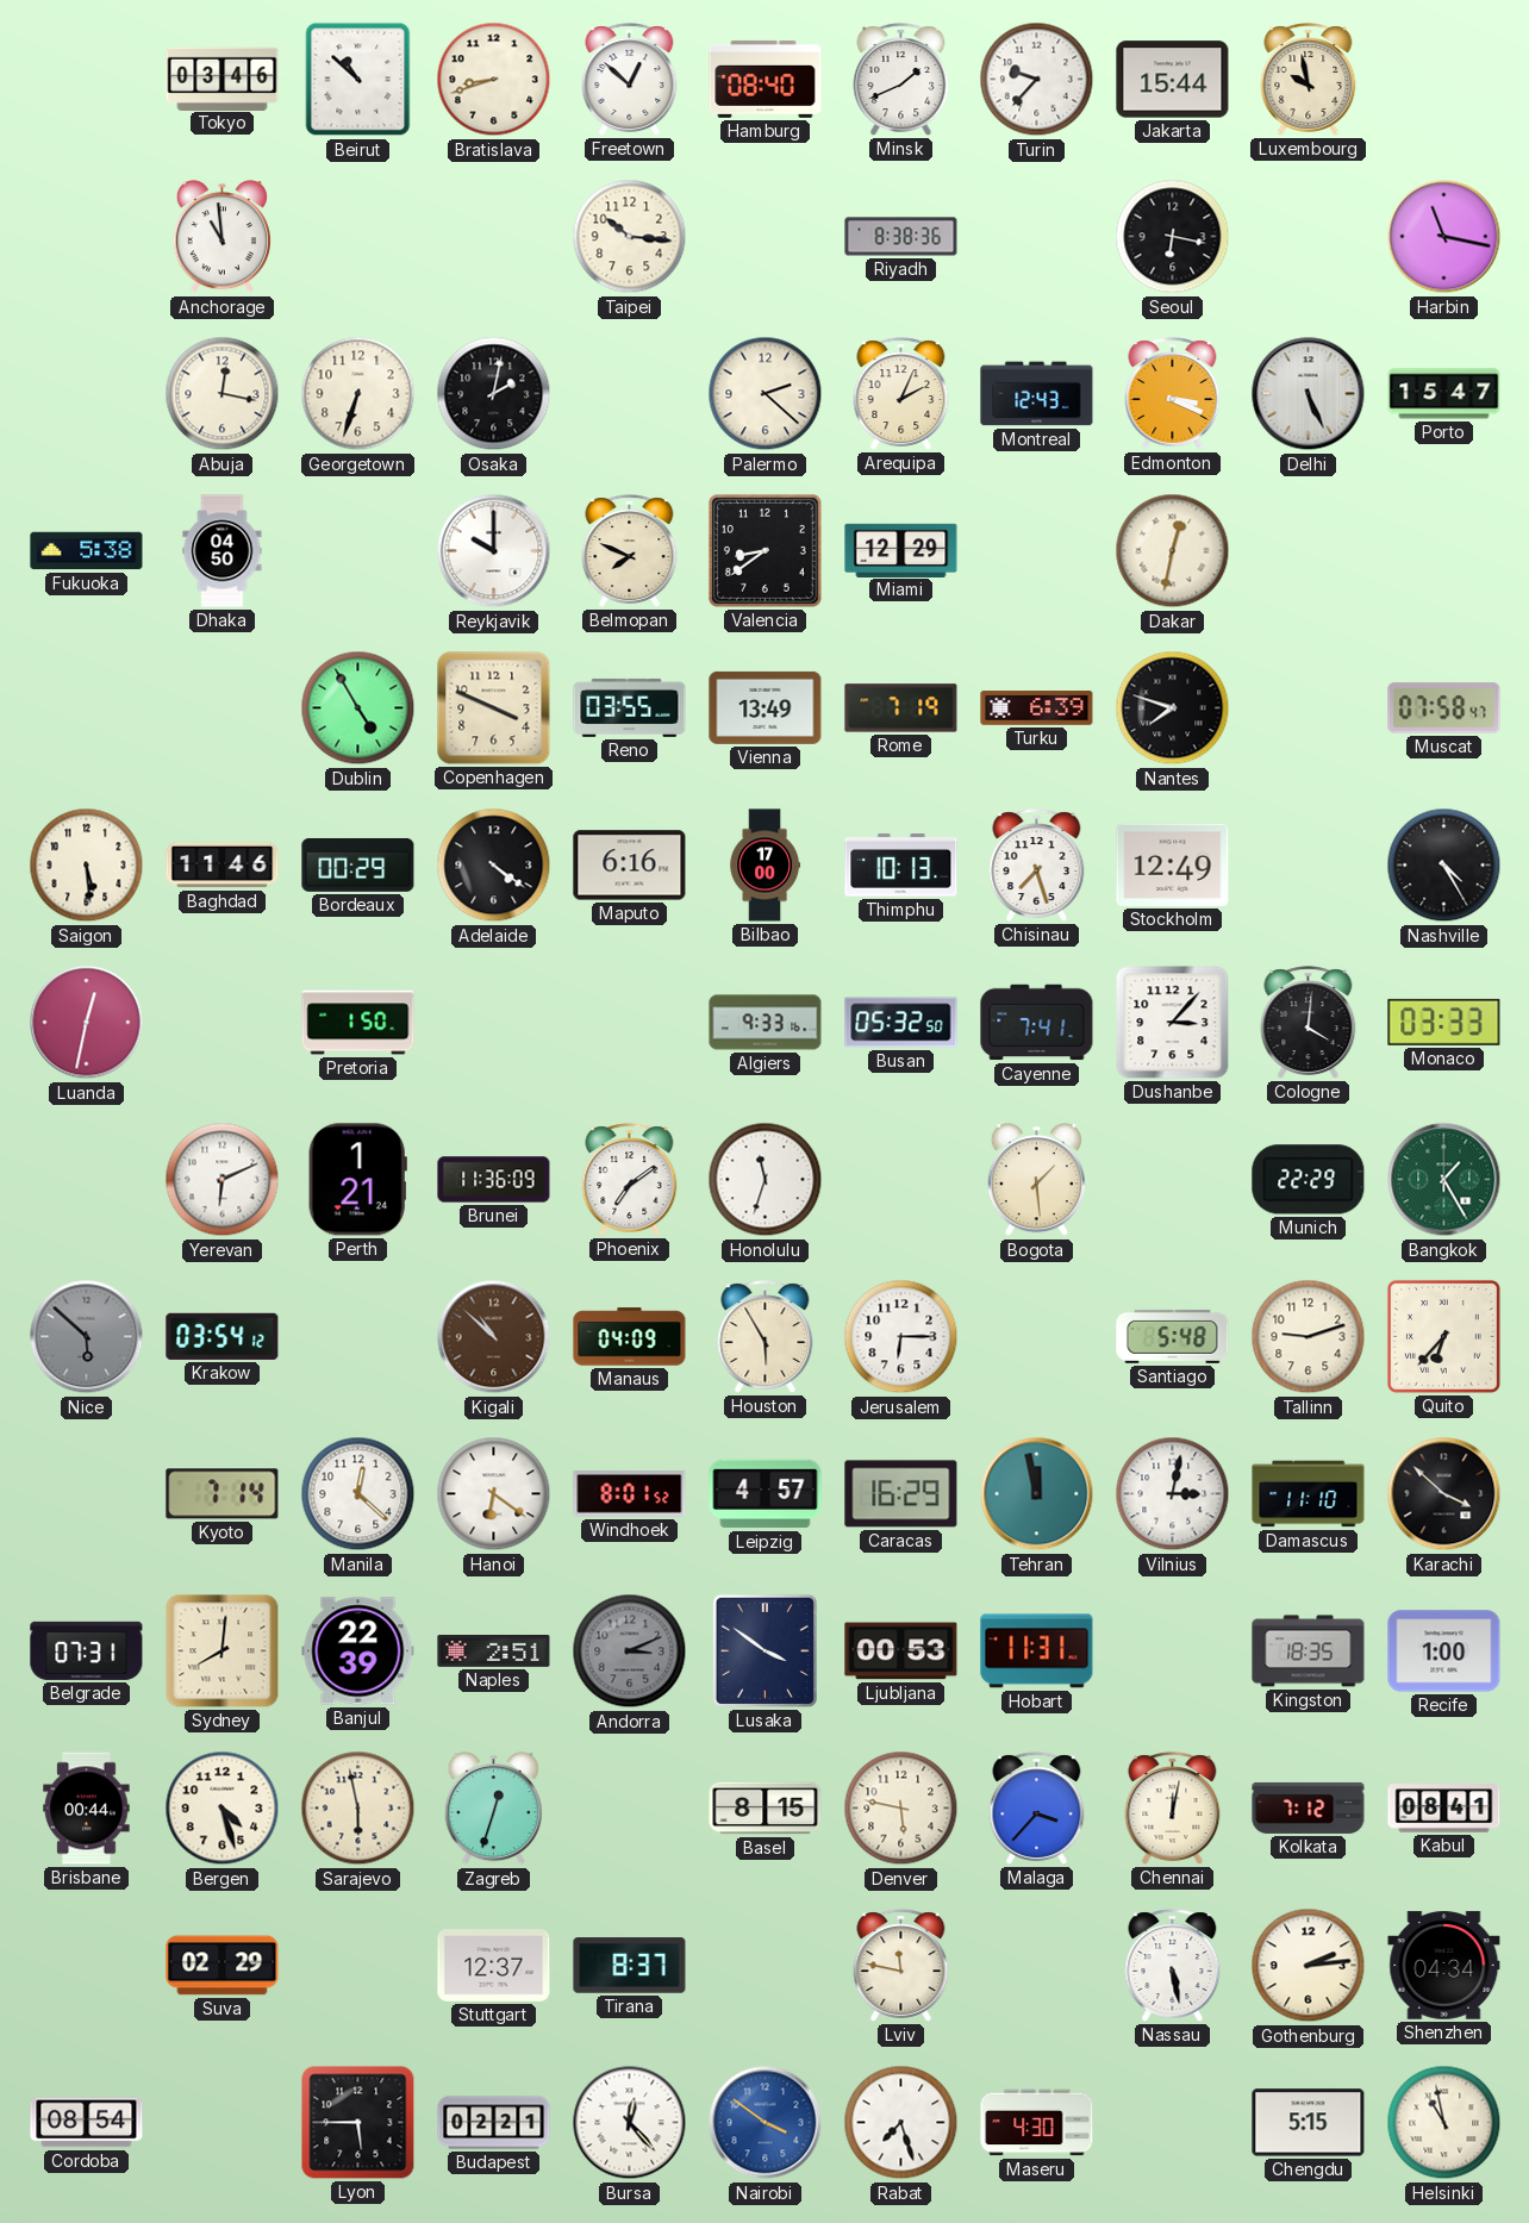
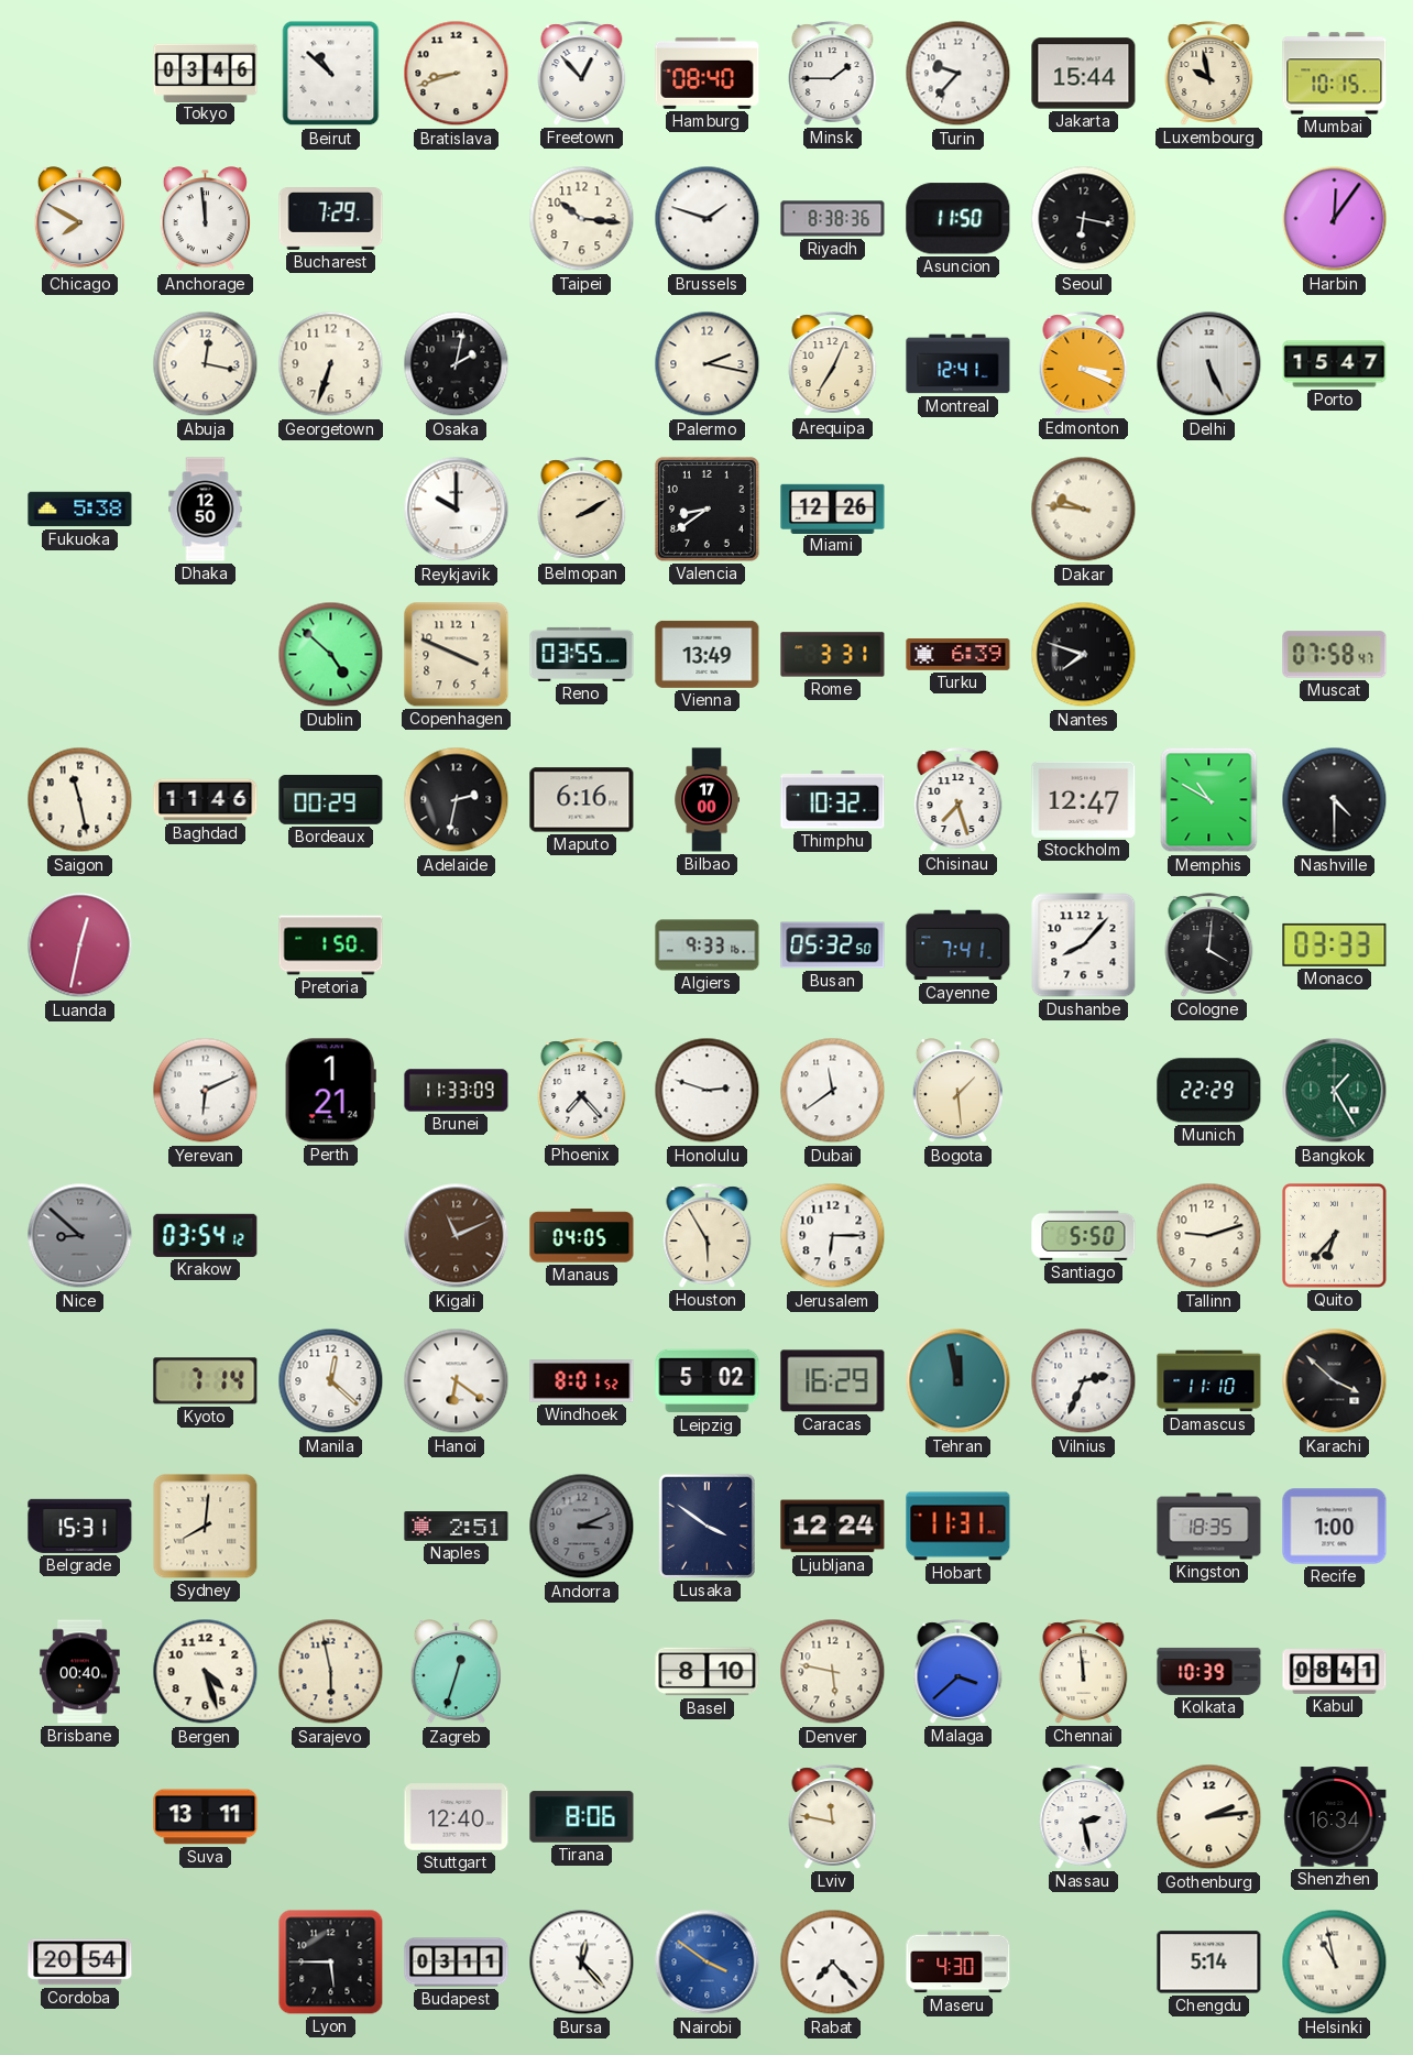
Freetown: 12:52 -> 12:53 (582, 74)
Minsk: 1:41 -> 1:45 (833, 74)
Mumbai: none -> 10:15 (1335, 74)
Chicago: none -> 7:50 (79, 219)
Anchorage: 10:59 -> 11:59 (205, 219)
Bucharest: none -> 7:29 (331, 219)
Brussels: none -> 1:48 (708, 219)
Asuncion: none -> 11:50 (959, 219)
Harbin: 11:17 -> 12:06 (1335, 219)
Palermo: 2:22 -> 2:17 (708, 364)
Arequipa: 2:04 -> 7:04 (833, 364)
Montreal: 12:43 -> 12:41 (959, 364)
Dhaka: 04:50 -> 12:50 (206, 510)
Belmopan: 7:49 -> 2:10 (582, 510)
Miami: 12:29 -> 12:26 (833, 509)
Dakar: 12:32 -> 9:46 (1084, 510)
Dublin: 4:55 -> 4:52 (331, 655)
Rome: 7:19 -> 3:31 (833, 655)
Saigon: 5:29 -> 11:28 (80, 800)
Adelaide: 4:21 -> 2:32 (457, 800)
Thimphu: 10:13 -> 10:32 (833, 800)
Stockholm: 12:49 -> 12:47 (1084, 799)
Memphis: none -> 10:50 (1209, 800)
Nashville: 4:25 -> 4:30 (1335, 800)
Dushanbe: 3:07 -> 8:07 (1084, 945)
Brunei: 11:36 -> 11:33 (457, 1091)
Phoenix: 7:09 -> 7:23 (582, 1091)
Honolulu: 11:33 -> 2:48 (708, 1091)
Dubai: none -> 11:39 (833, 1091)
Nice: 5:52 -> 8:52 (80, 1236)
Kigali: 10:52 -> 11:11 (457, 1236)
Manaus: 04:09 -> 04:05 (582, 1236)
Santiago: 5:48 -> 5:50 (1084, 1235)
Leipzig: 4:57 -> 5:02 (708, 1381)
Vilnius: 3:02 -> 2:34 (1084, 1381)
Belgrade: 07:31 -> 15:31 (80, 1526)
Banjul: 22:39 -> none (358, 1651)
Ljubljana: 00:53 -> 12:24 (833, 1527)
Brisbane: 00:44 -> 00:40 (80, 1672)
Basel: 8:15 -> 8:10 (708, 1672)
Malaga: 3:37 -> 3:38 (959, 1672)
Chennai: 12:02 -> 11:59 (1084, 1672)
Kolkata: 7:12 -> 10:39 (1209, 1671)
Suva: 02:29 -> 13:11 (206, 1817)
Stuttgart: 12:37 -> 12:40 (457, 1817)
Tirana: 8:37 -> 8:06 (582, 1817)
Nassau: 5:28 -> 2:28 (1084, 1817)
Shenzhen: 04:34 -> 16:34 (1335, 1817)
Cordoba: 08:54 -> 20:54 (80, 1963)
Budapest: 02:21 -> 03:11 (457, 1963)
Rabat: 7:27 -> 7:23 (833, 1963)
Chengdu: 5:15 -> 5:14 (1209, 1963)
